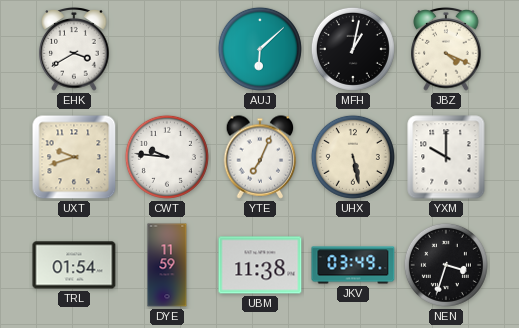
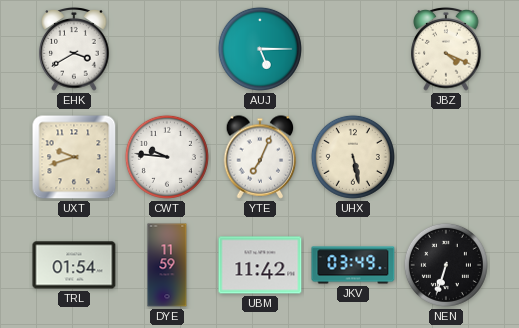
AUJ: 6:08 -> 5:15 (260, 49)
MFH: 1:02 -> none (353, 49)
YXM: 10:00 -> none (446, 157)
UBM: 11:38 -> 11:42 (260, 265)
NEN: 3:33 -> 6:33 (446, 265)
